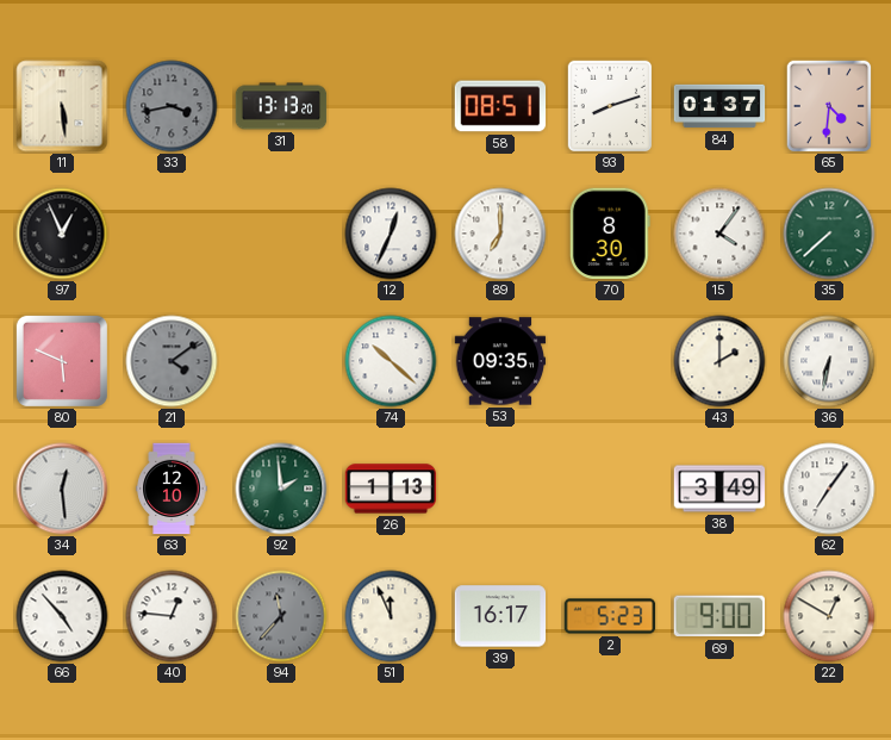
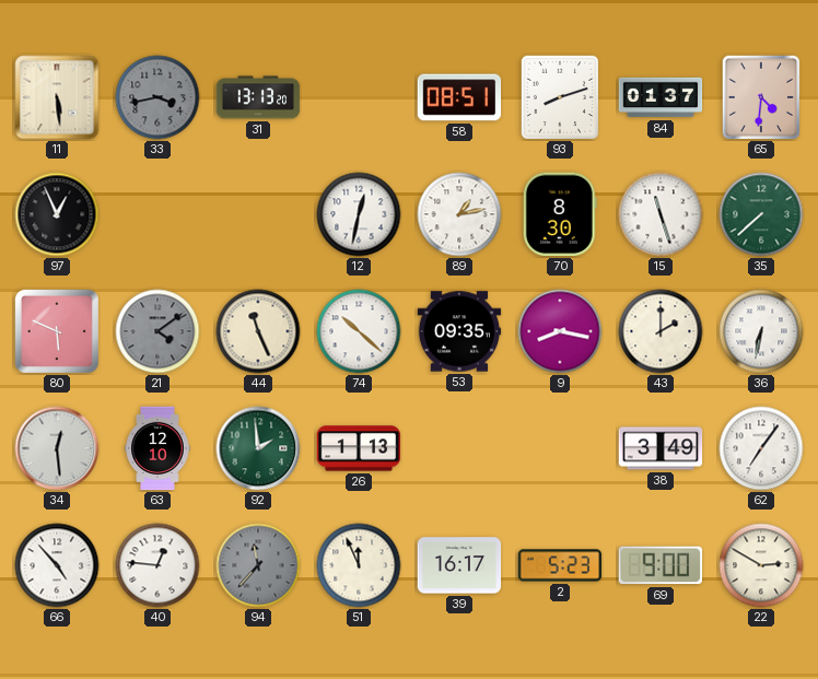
12: 12:34 -> 12:32 (359, 214)
89: 7:00 -> 1:13 (459, 214)
15: 4:06 -> 11:27 (661, 214)
44: none -> 11:26 (258, 331)
9: none -> 8:17 (560, 331)
22: 12:50 -> 2:50 (761, 565)
